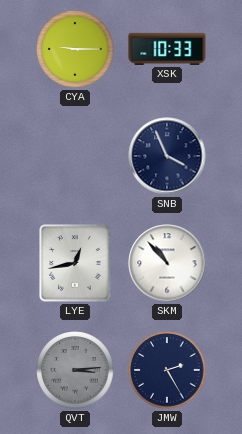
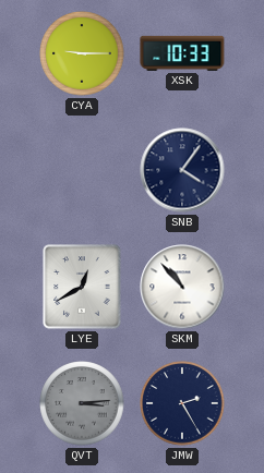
SNB: 3:56 -> 4:06 (182, 170)
LYE: 12:43 -> 12:40 (82, 287)
